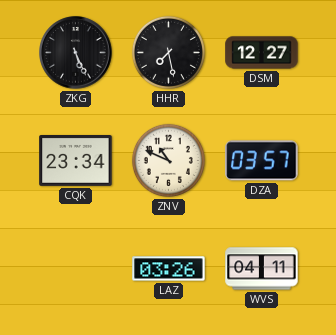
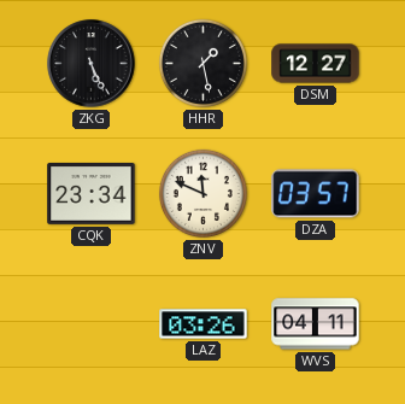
HHR: 7:28 -> 1:28 (202, 63)
ZNV: 10:49 -> 11:49 (202, 193)
